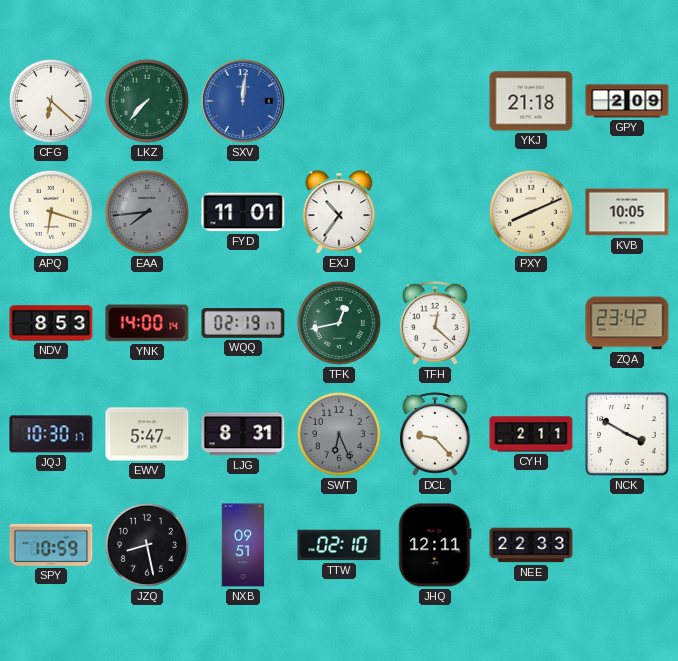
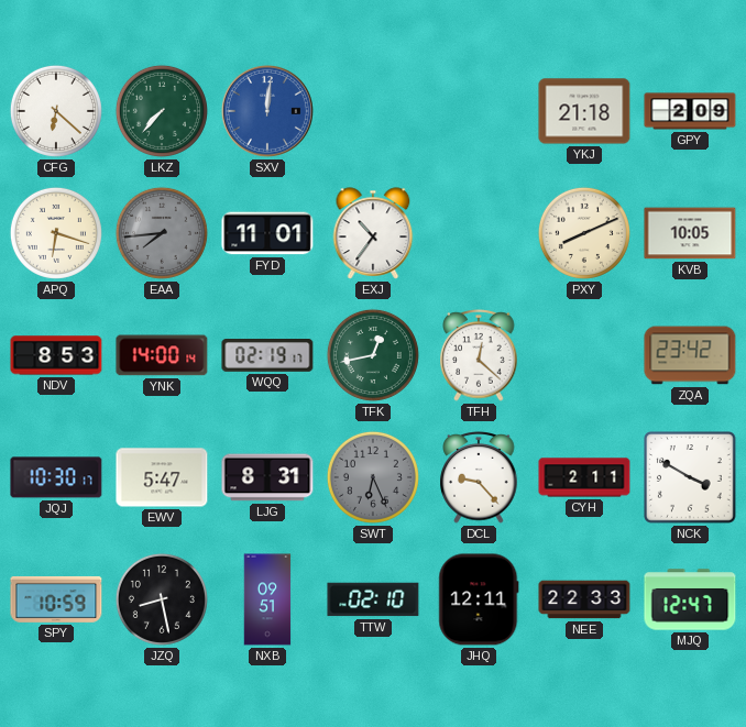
MJQ: none -> 12:47 (690, 599)
